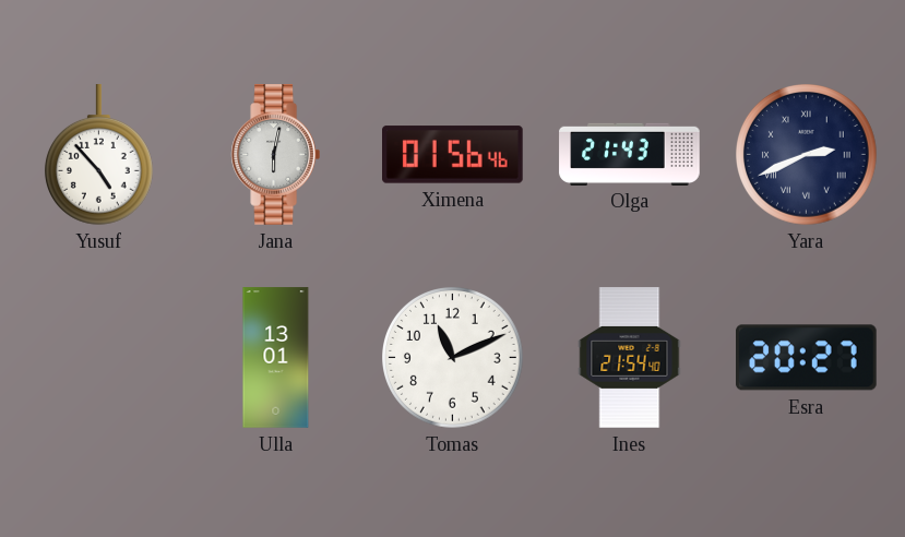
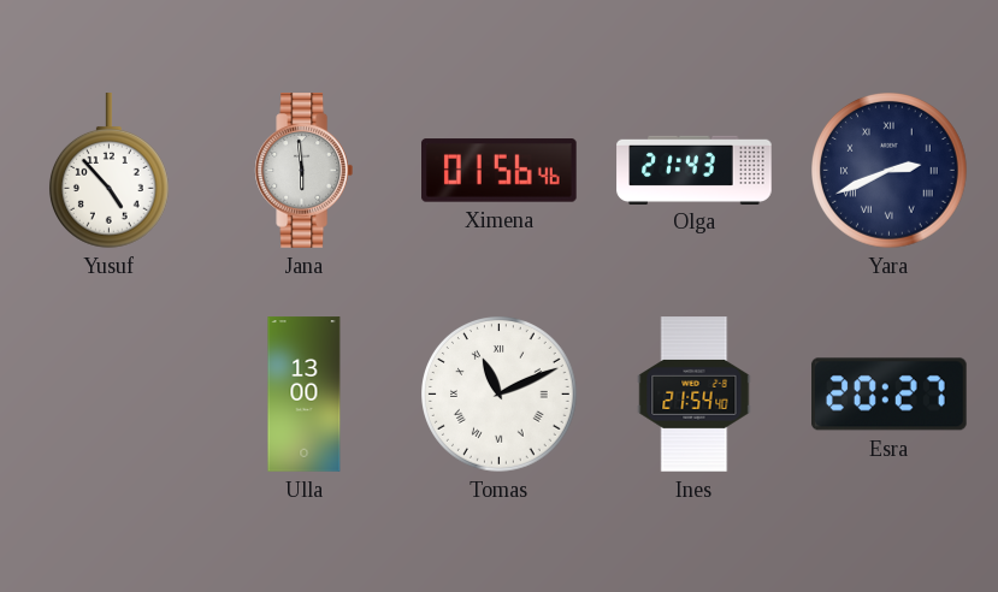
Jana: 6:02 -> 5:59 (303, 171)
Ulla: 13:01 -> 13:00 (305, 395)
Tomas numerals: Arabic -> Roman (500, 395)
